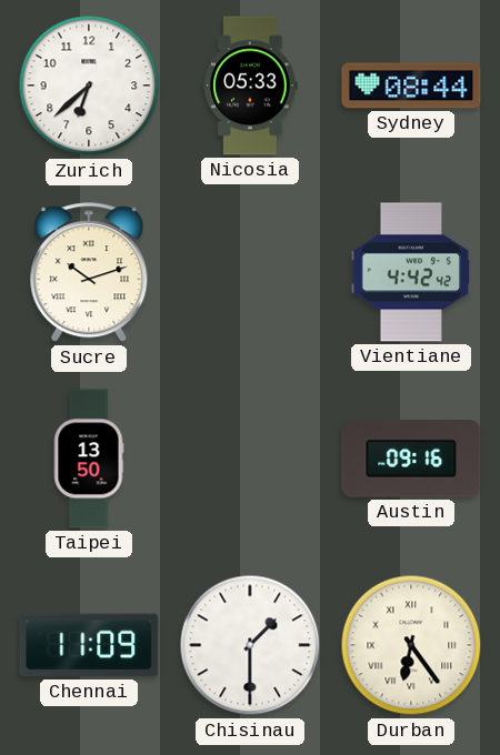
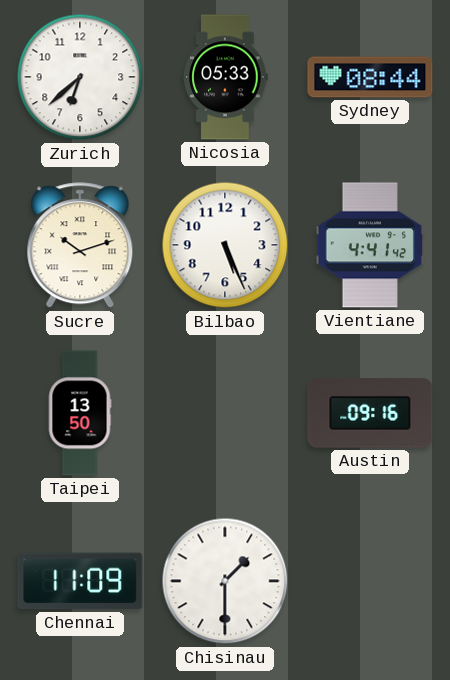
Bilbao: none -> 5:26 (225, 245)
Vientiane: 4:42 -> 4:41 (369, 245)
Durban: 6:24 -> none (411, 645)
